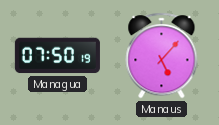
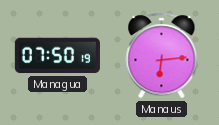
Manaus: 5:07 -> 6:14 (162, 56)
